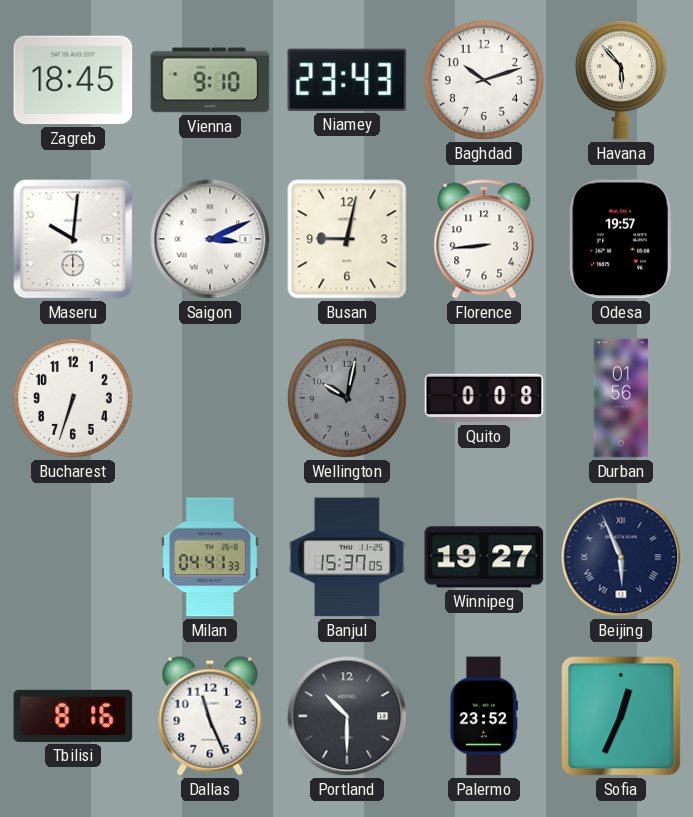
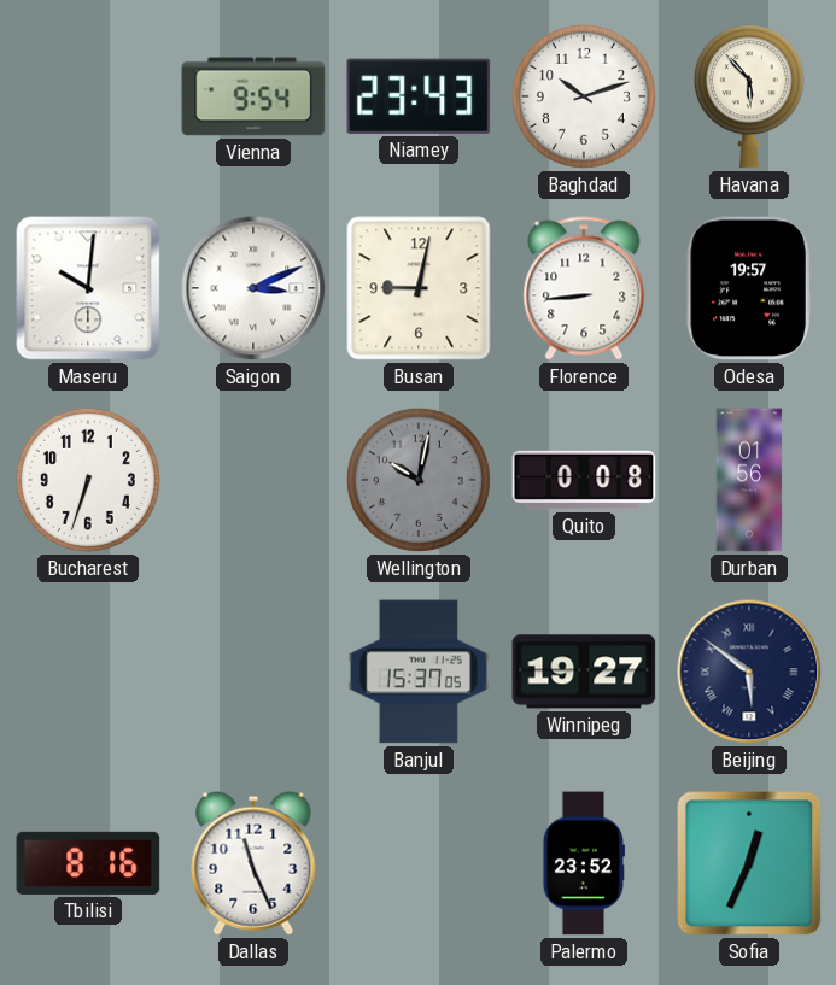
Zagreb: 18:45 -> none (73, 80)
Vienna: 9:10 -> 9:54 (253, 96)
Milan: 04:41 -> none (211, 557)
Beijing: 5:56 -> 5:51 (749, 672)
Portland: 10:30 -> none (347, 716)
